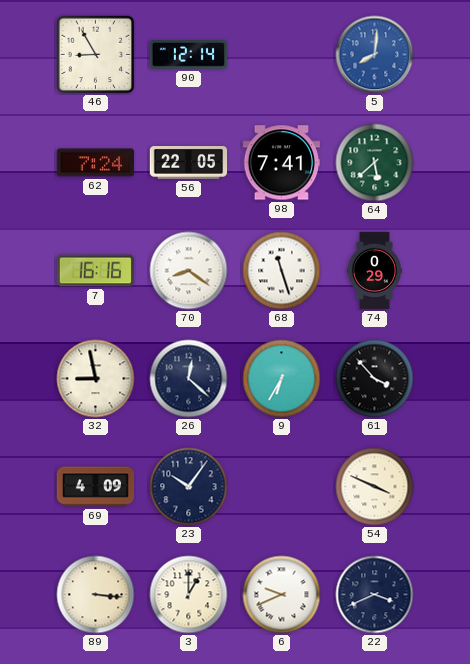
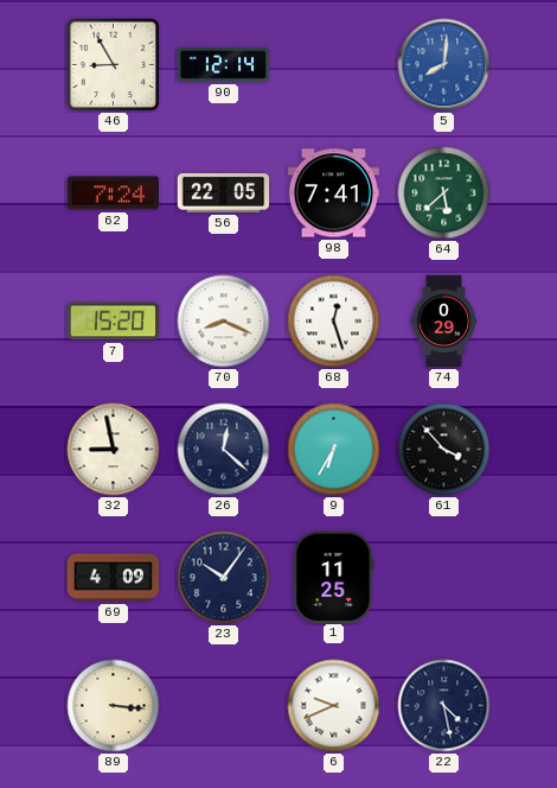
7: 16:16 -> 15:20 (114, 322)
70: 8:21 -> 8:19 (224, 322)
68: 11:27 -> 12:27 (334, 322)
1: none -> 11:25 (334, 577)
54: 3:49 -> none (375, 487)
3: 1:00 -> none (189, 595)
22: 3:41 -> 4:28 (444, 706)
